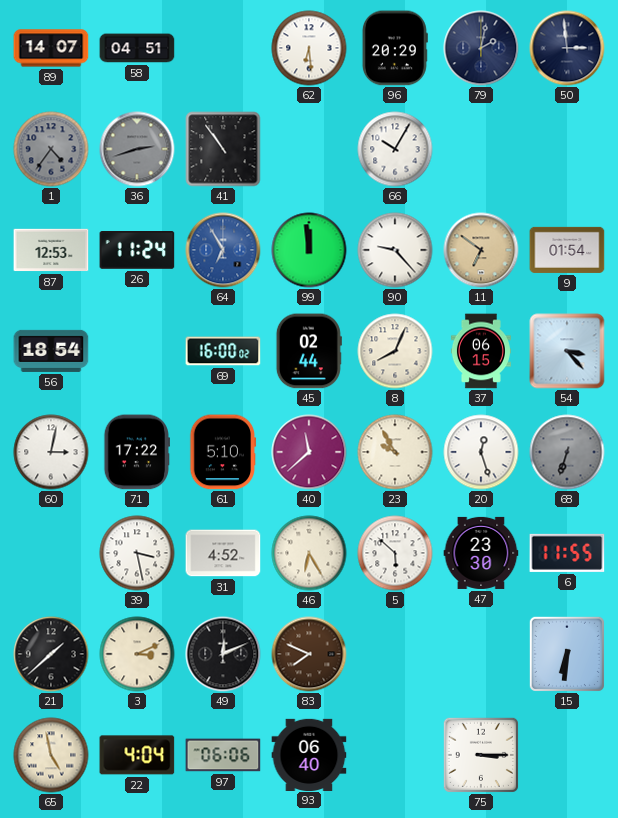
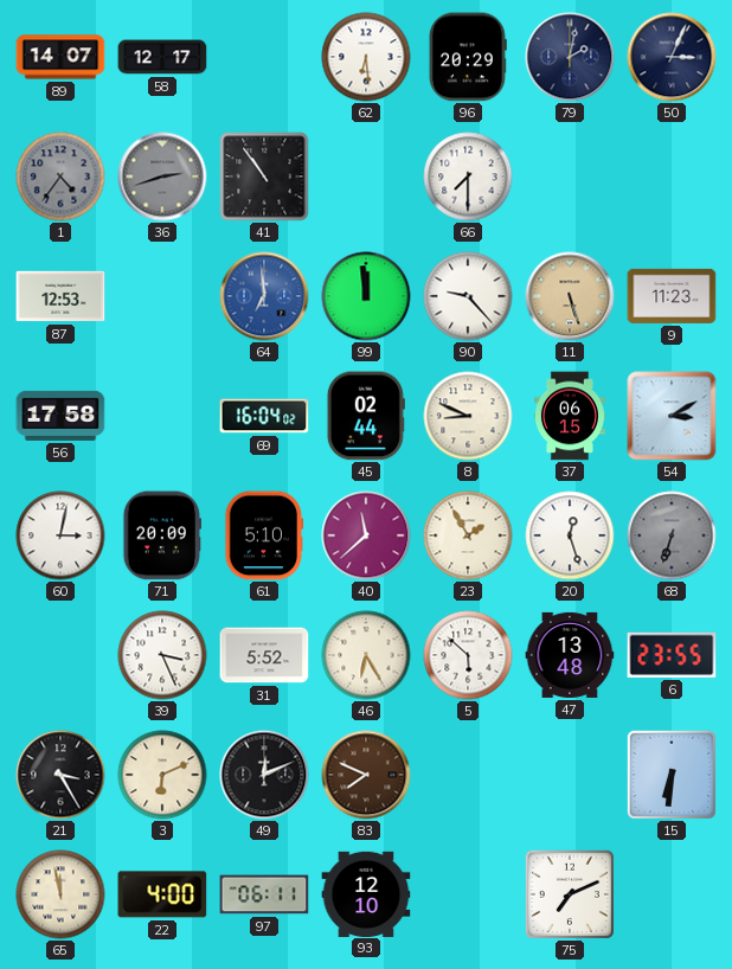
58: 04:51 -> 12:17 (162, 57)
50: 2:59 -> 3:04 (672, 57)
66: 10:05 -> 7:30 (468, 177)
26: 11:24 -> none (137, 251)
64: 6:55 -> 6:59 (264, 296)
11: 6:51 -> 5:27 (570, 296)
9: 01:54 -> 11:23 (672, 296)
56: 18:54 -> 17:58 (60, 416)
69: 16:00 -> 16:04 (264, 416)
8: 8:04 -> 8:49 (468, 416)
54: 3:23 -> 3:10 (672, 416)
71: 17:22 -> 20:09 (161, 535)
23: 9:55 -> 1:55 (468, 535)
39: 3:28 -> 3:26 (162, 655)
31: 4:52 -> 5:52 (264, 655)
47: 23:30 -> 13:48 (570, 655)
6: 11:55 -> 23:55 (672, 655)
21: 1:38 -> 3:25 (60, 775)
3: 3:11 -> 6:11 (162, 775)
65: 4:58 -> 11:58 (60, 894)
22: 4:04 -> 4:00 (162, 894)
97: 06:06 -> 06:11 (264, 894)
93: 06:40 -> 12:10 (366, 893)
75: 3:15 -> 7:11 (570, 894)
